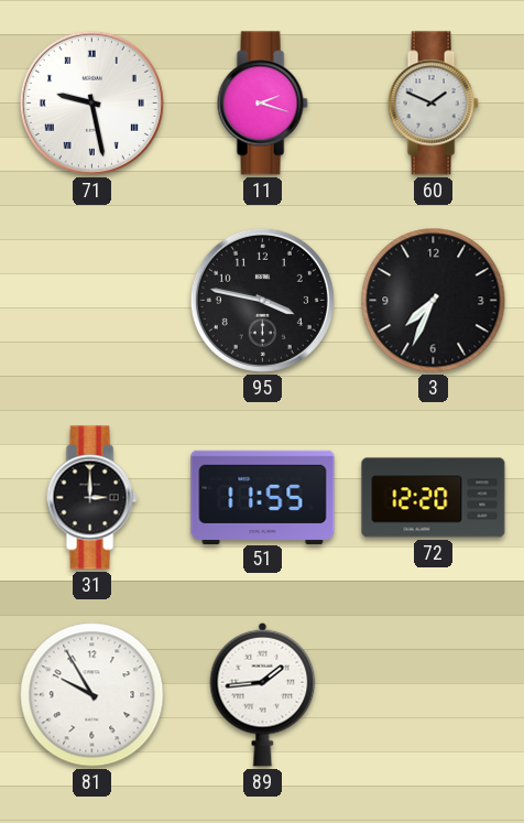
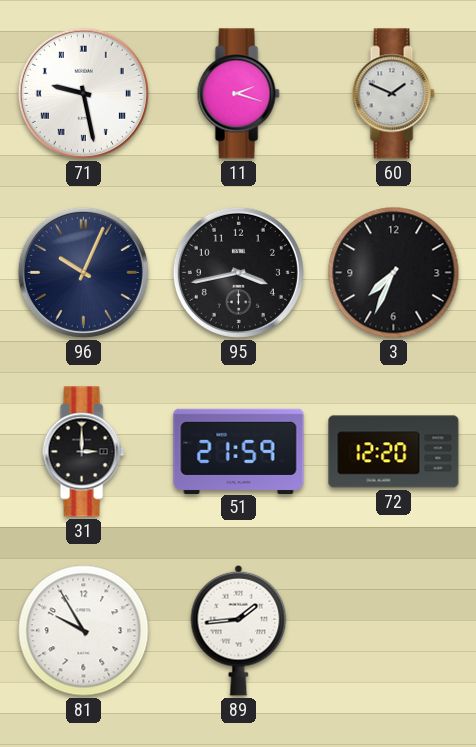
96: none -> 10:04 (83, 272)
95: 3:47 -> 3:43 (238, 272)
51: 11:55 -> 21:59 (239, 451)
